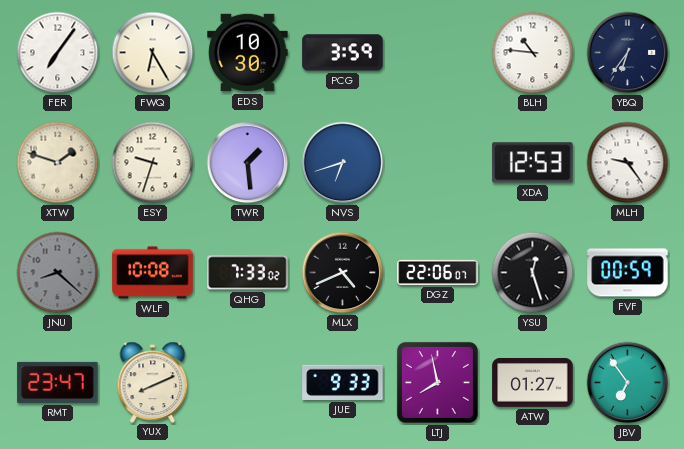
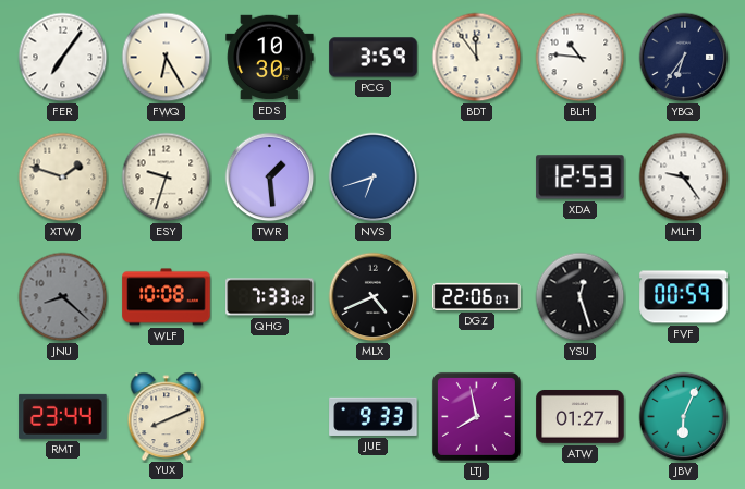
BDT: none -> 11:54 (477, 58)
RMT: 23:47 -> 23:44 (63, 416)
JBV: 6:54 -> 6:04 (684, 417)
